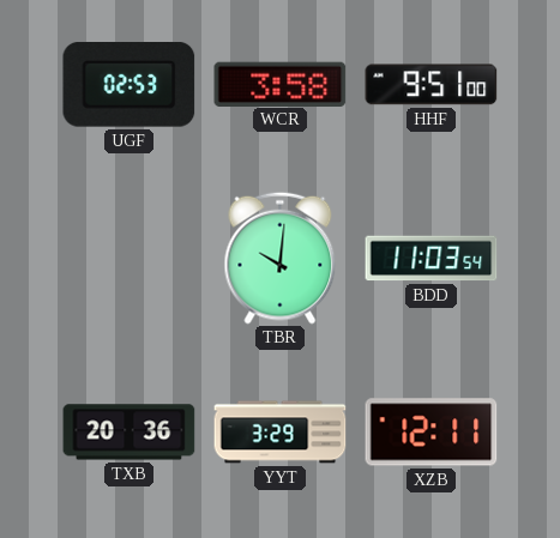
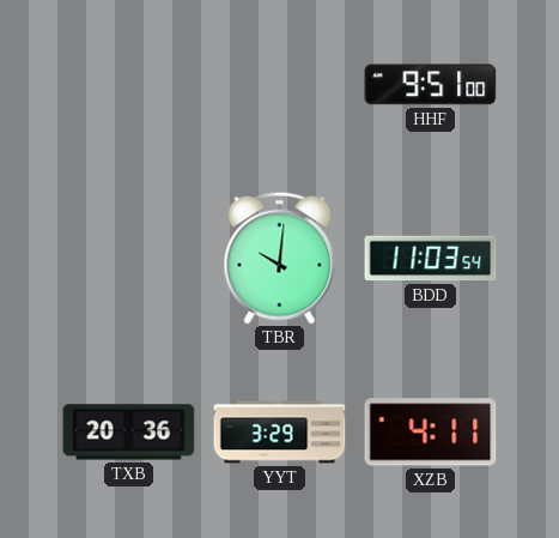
UGF: 02:53 -> none (130, 85)
WCR: 3:58 -> none (281, 84)
XZB: 12:11 -> 4:11 (431, 433)
